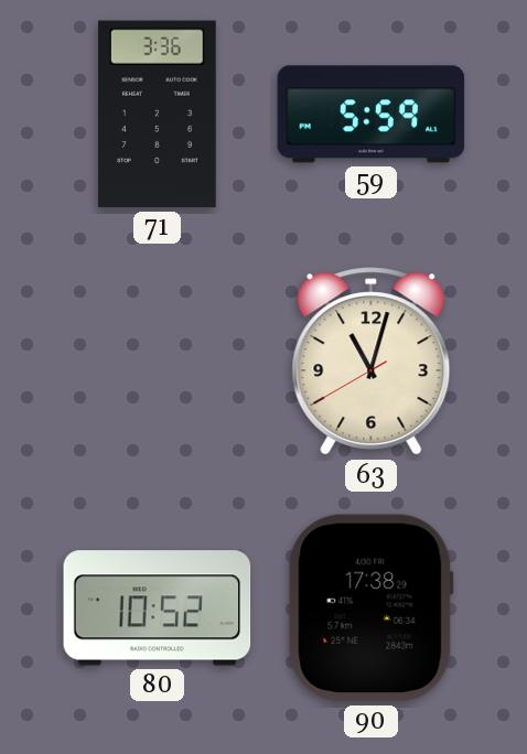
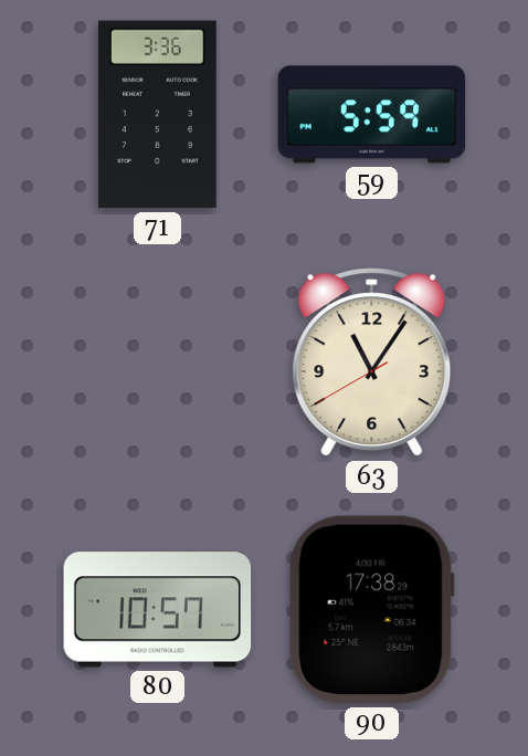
63: 11:02 -> 11:05 (372, 363)
80: 10:52 -> 10:57 (158, 610)
